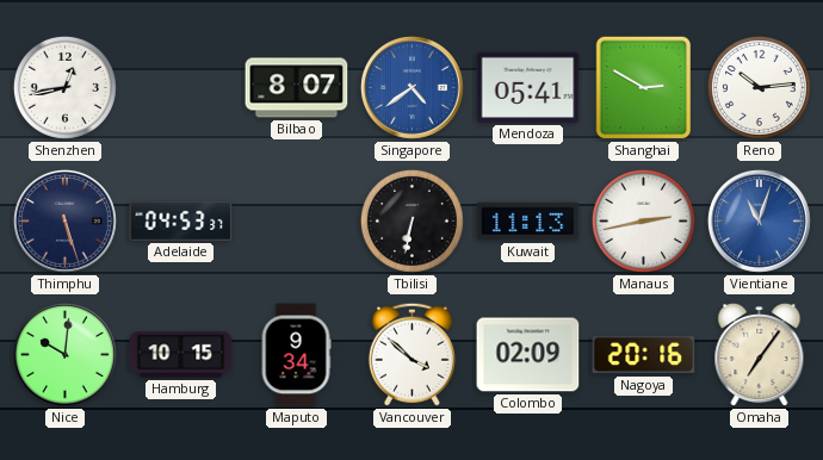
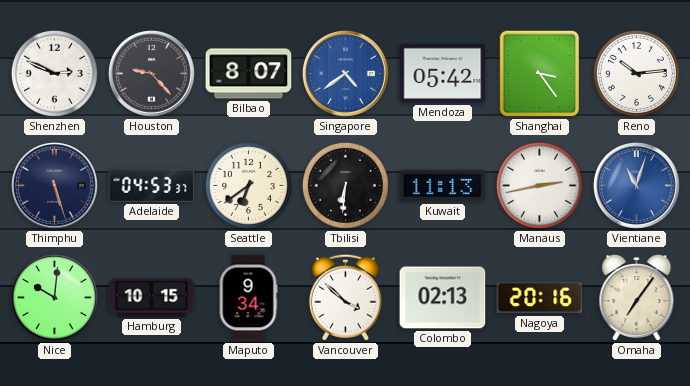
Shenzhen: 12:43 -> 2:49 (54, 73)
Houston: none -> 9:23 (151, 73)
Mendoza: 05:41 -> 05:42 (443, 73)
Shanghai: 2:50 -> 3:24 (540, 74)
Seattle: none -> 6:39 (248, 185)
Tbilisi: 6:32 -> 6:31 (345, 185)
Colombo: 02:09 -> 02:13 (443, 298)
